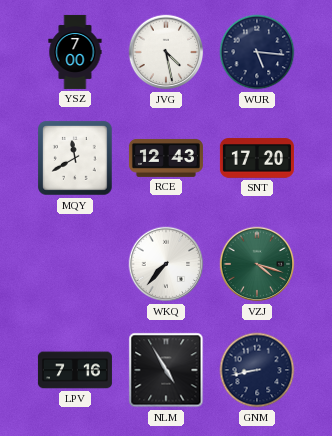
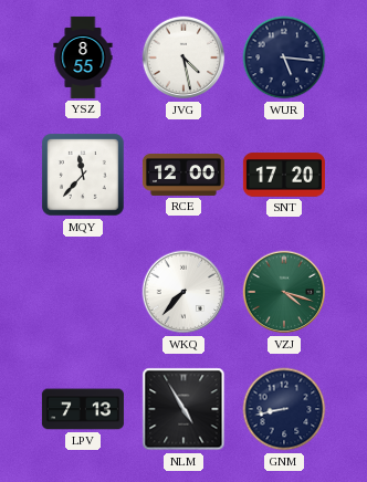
YSZ: 7:00 -> 8:55 (83, 57)
MQY: 11:40 -> 11:37 (83, 175)
RCE: 12:43 -> 12:00 (183, 175)
LPV: 7:16 -> 7:13 (83, 409)
